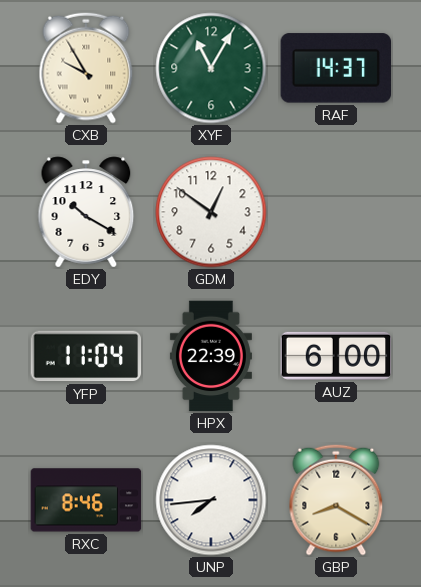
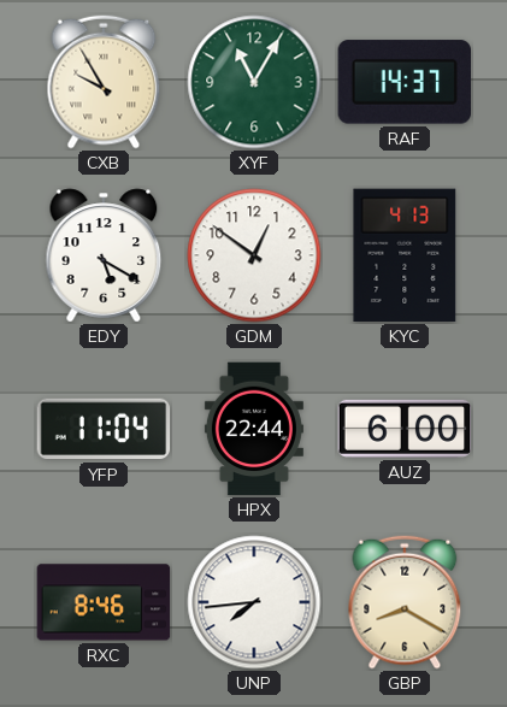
EDY: 10:20 -> 5:20 (104, 255)
KYC: none -> 4:13 (405, 255)
HPX: 22:39 -> 22:44 (254, 429)
